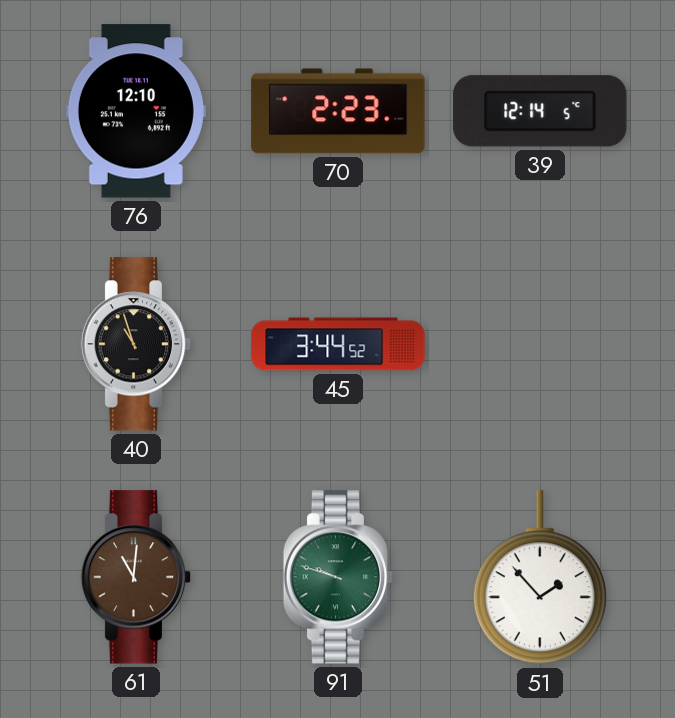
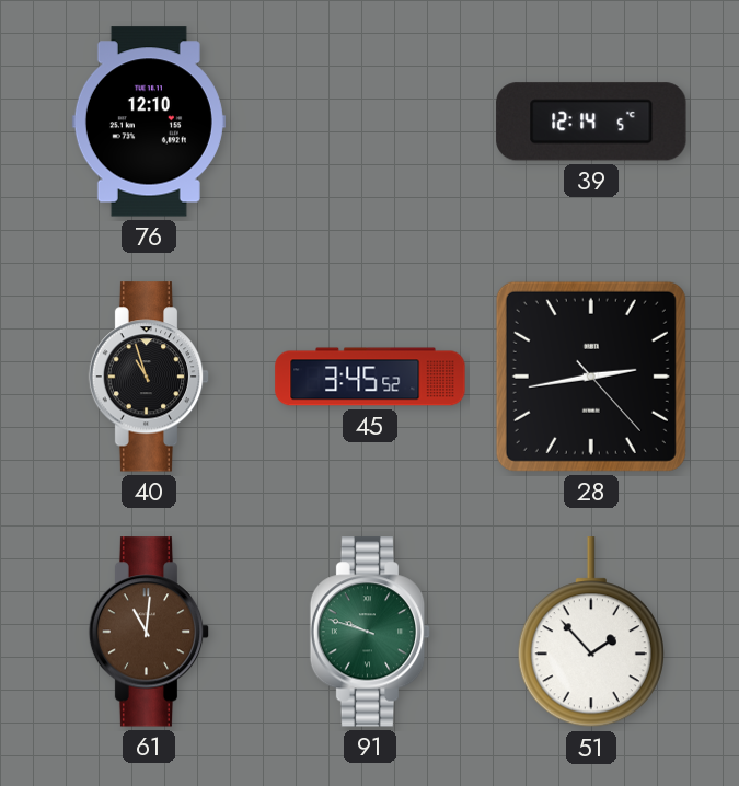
70: 2:23 -> none (338, 111)
45: 3:44 -> 3:45 (370, 377)
28: none -> 2:43 (591, 377)
